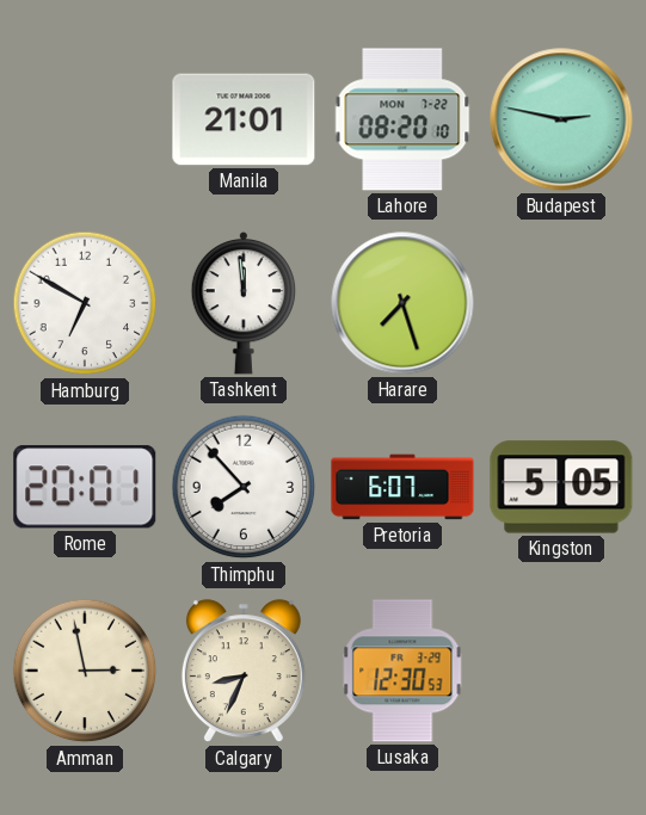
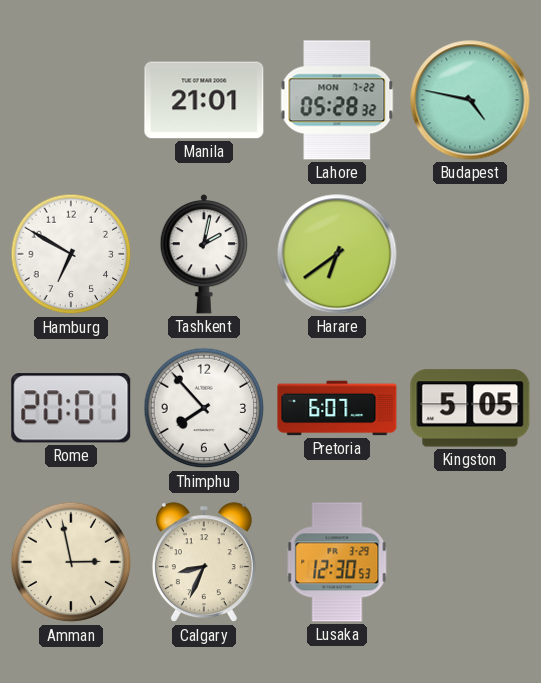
Lahore: 08:20 -> 05:28 (337, 100)
Budapest: 2:47 -> 4:47 (470, 100)
Tashkent: 11:59 -> 2:02 (204, 254)
Harare: 7:27 -> 6:39 (337, 254)
